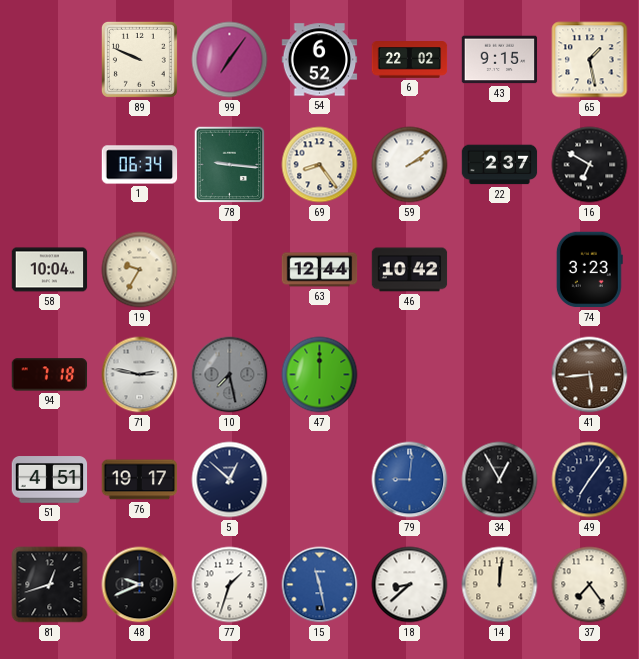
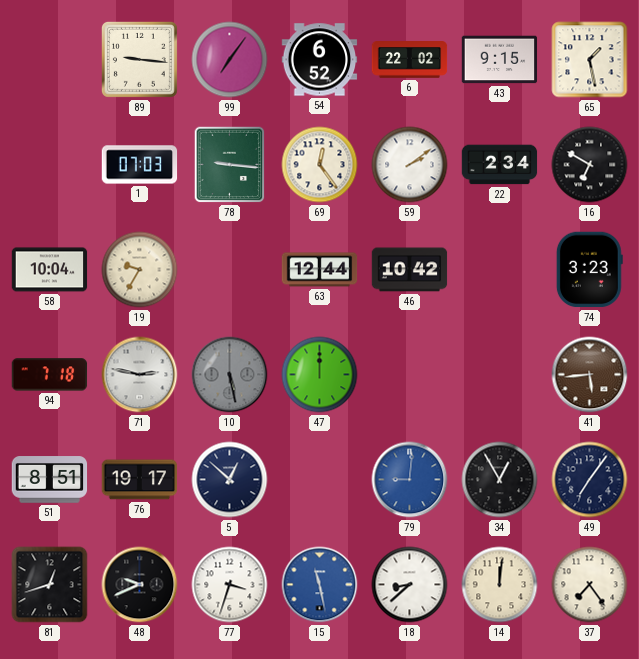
89: 9:49 -> 9:16 (139, 59)
1: 06:34 -> 07:03 (140, 165)
69: 8:24 -> 12:24 (320, 165)
22: 2:37 -> 2:34 (500, 165)
10: 7:28 -> 5:28 (230, 375)
51: 4:51 -> 8:51 (50, 480)
77: 1:33 -> 3:33 (230, 585)
